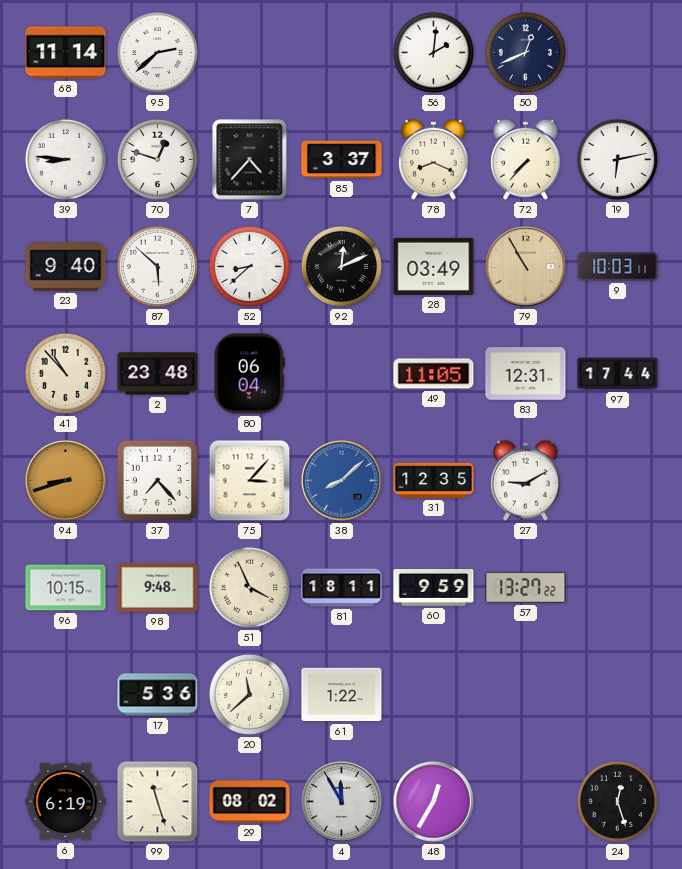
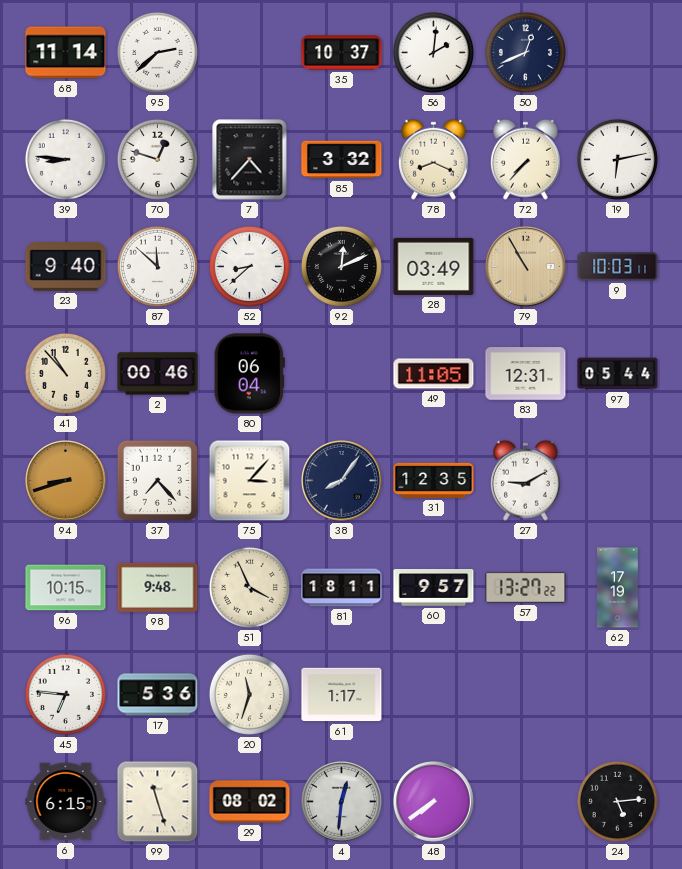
35: none -> 10:37 (342, 53)
85: 3:37 -> 3:32 (342, 160)
87: 5:52 -> 11:52 (157, 266)
2: 23:48 -> 00:46 (158, 374)
97: 17:44 -> 05:44 (618, 374)
38: 8:08 -> 8:06 (342, 481)
38 dial: blue -> navy (342, 481)
60: 9:59 -> 9:57 (434, 588)
62: none -> 17:19 (618, 588)
45: none -> 6:46 (65, 694)
20: 11:38 -> 11:33 (249, 694)
61: 1:22 -> 1:17 (342, 695)
6: 6:19 -> 6:15 (66, 802)
4: 11:55 -> 12:31 (342, 802)
48: 12:35 -> 7:39 (434, 802)
24: 12:27 -> 5:14 (617, 801)
